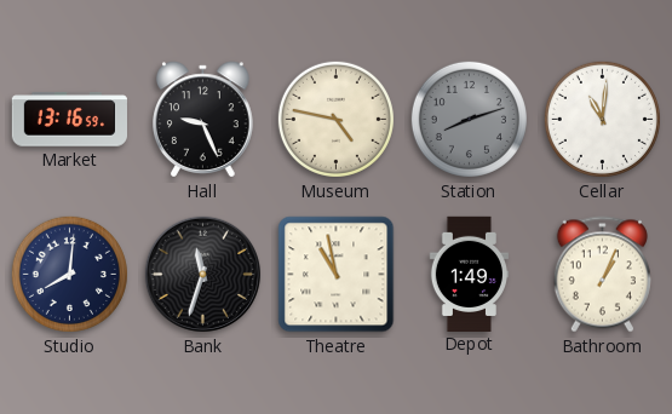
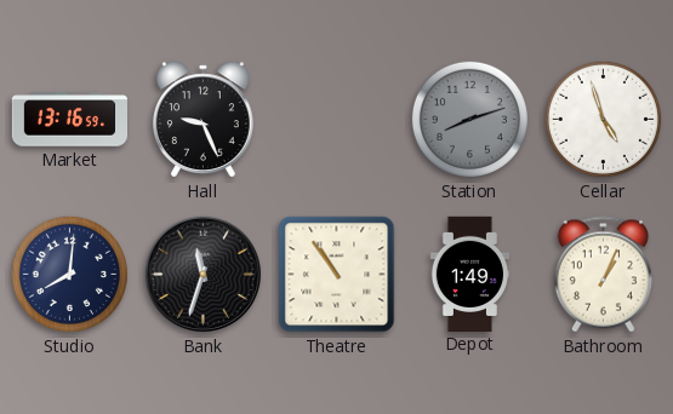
Museum: 4:47 -> none (335, 119)
Cellar: 11:01 -> 4:57 (603, 119)
Theatre: 10:58 -> 10:54 (337, 275)
